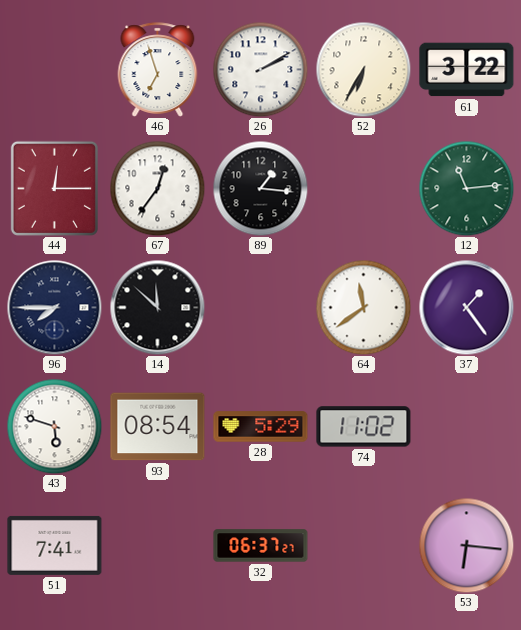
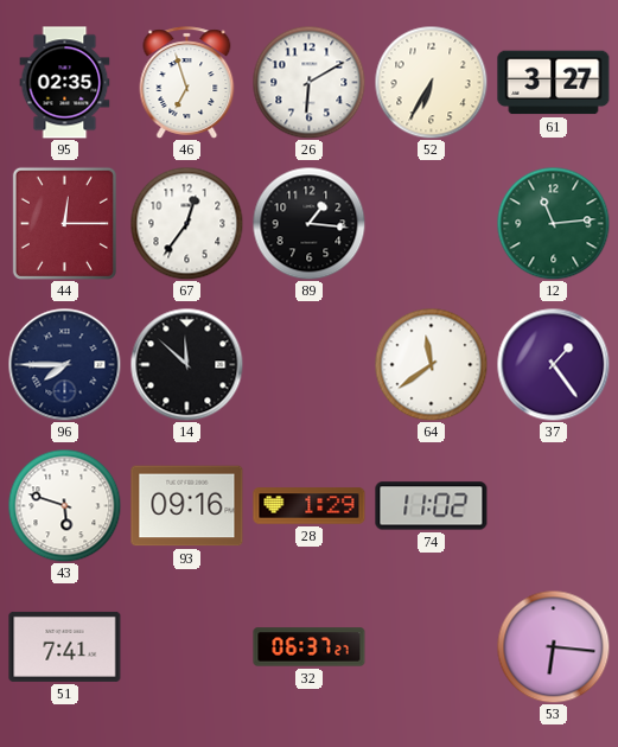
95: none -> 02:35 (65, 83)
26: 2:10 -> 6:10 (308, 82)
61: 3:22 -> 3:27 (554, 83)
93: 08:54 -> 09:16 (187, 506)
28: 5:29 -> 1:29 (310, 506)
